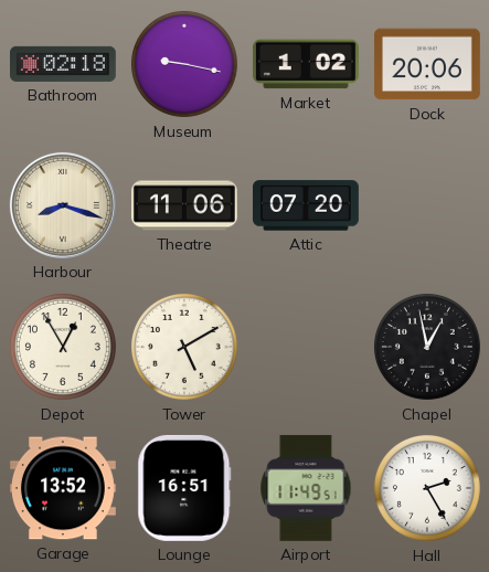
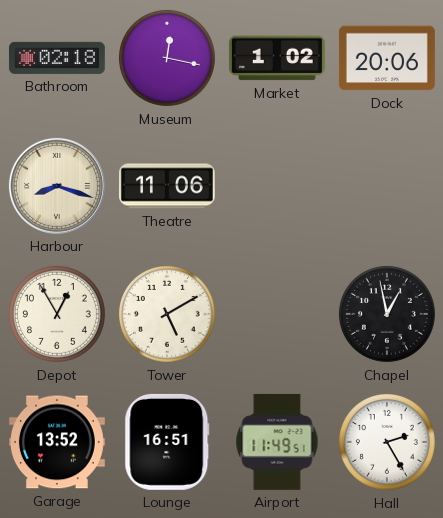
Museum: 9:17 -> 12:17 (167, 58)
Attic: 07:20 -> none (306, 205)
